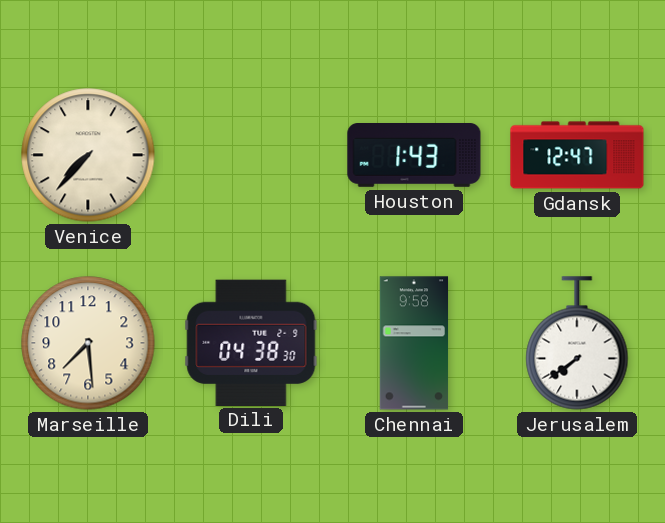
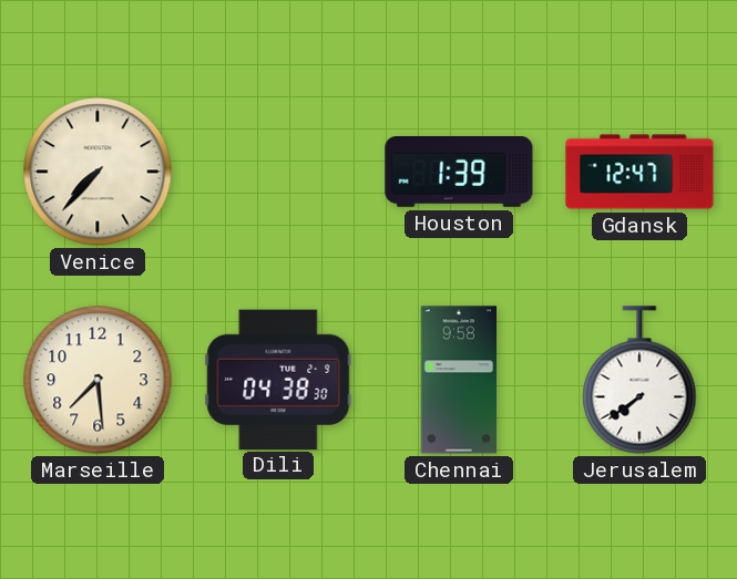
Houston: 1:43 -> 1:39 (459, 173)
